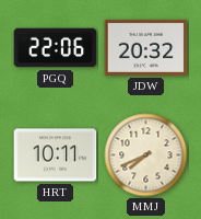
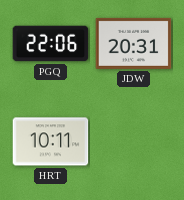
JDW: 20:32 -> 20:31 (134, 43)
MMJ: 7:41 -> none (146, 155)
